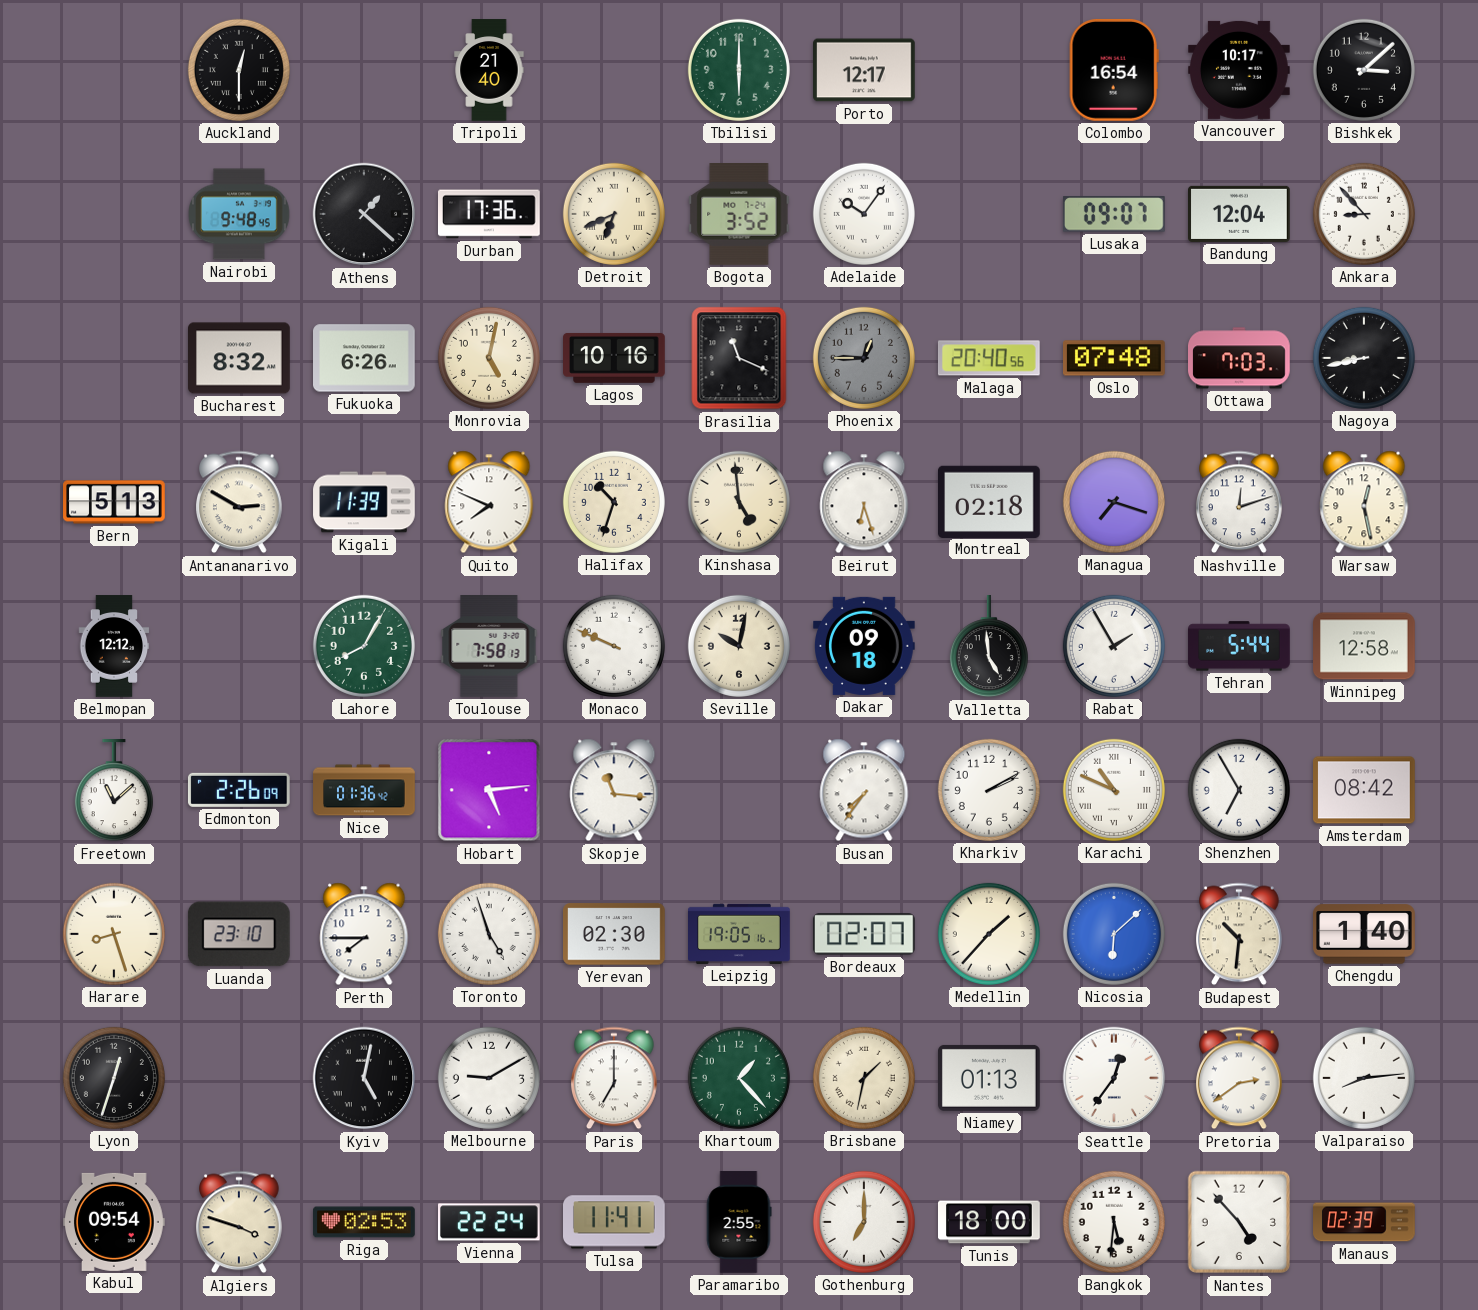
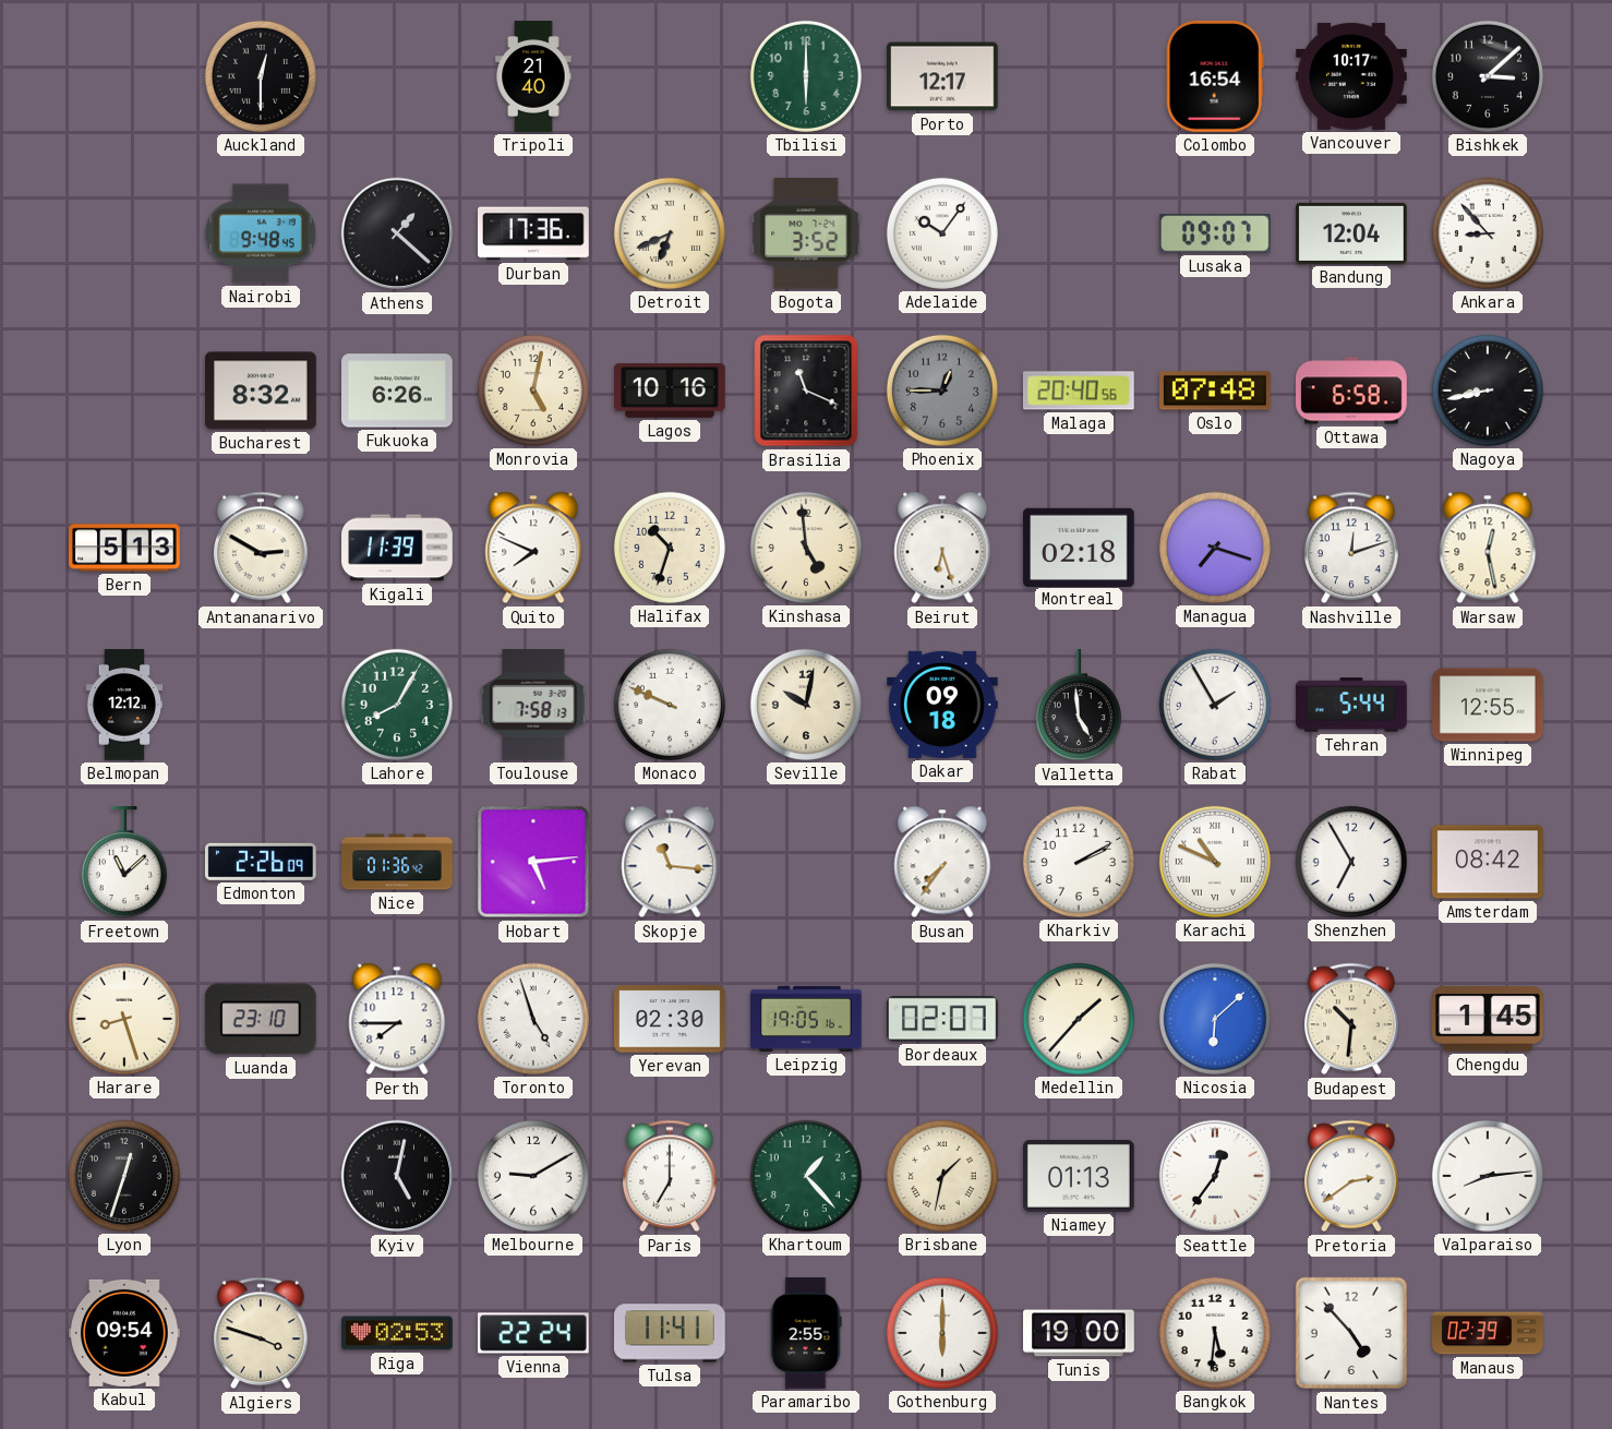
Ottawa: 7:03 -> 6:58 (1352, 391)
Winnipeg: 12:58 -> 12:55 (1488, 705)
Chengdu: 1:40 -> 1:45 (1489, 1019)
Gothenburg: 7:00 -> 6:00 (942, 1333)
Tunis: 18:00 -> 19:00 (1080, 1333)
